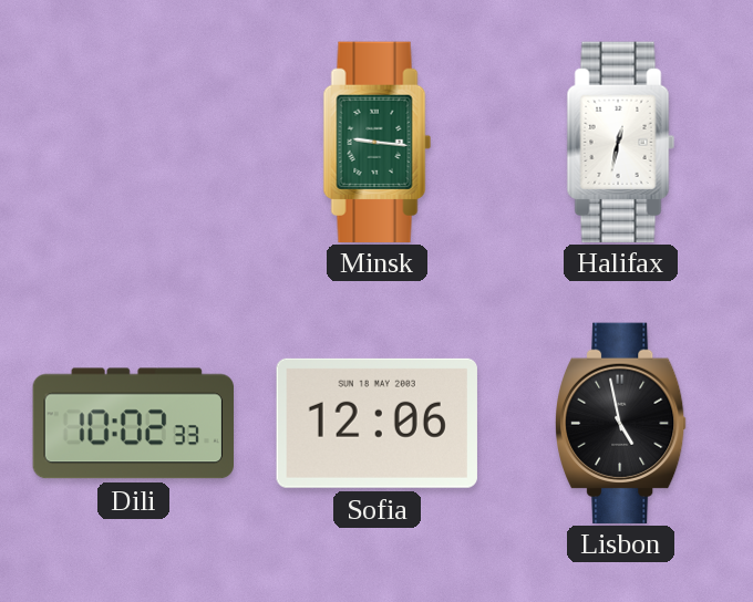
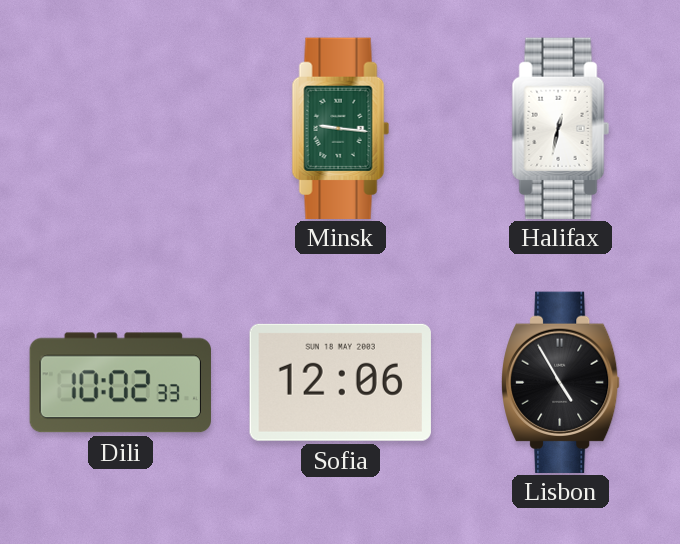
Lisbon: 4:58 -> 4:55 (561, 382)
